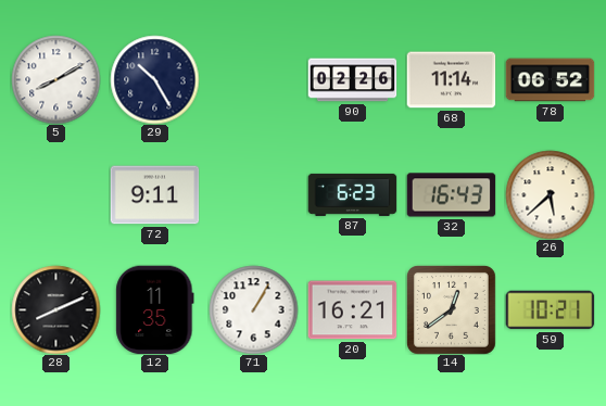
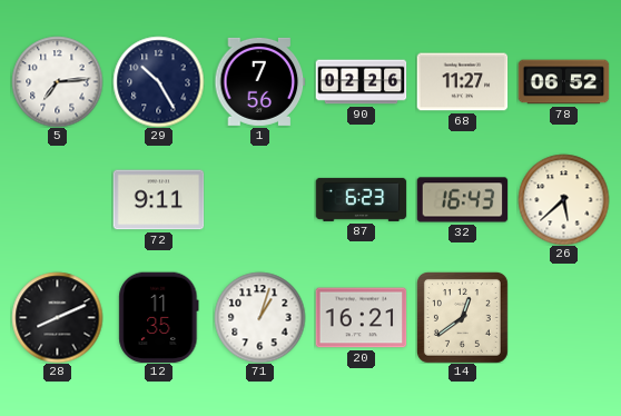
5: 8:10 -> 7:14 (57, 81)
1: none -> 7:56 (259, 81)
68: 11:14 -> 11:27 (462, 82)
71: 1:05 -> 1:03 (259, 317)
59: 10:21 -> none (550, 310)
